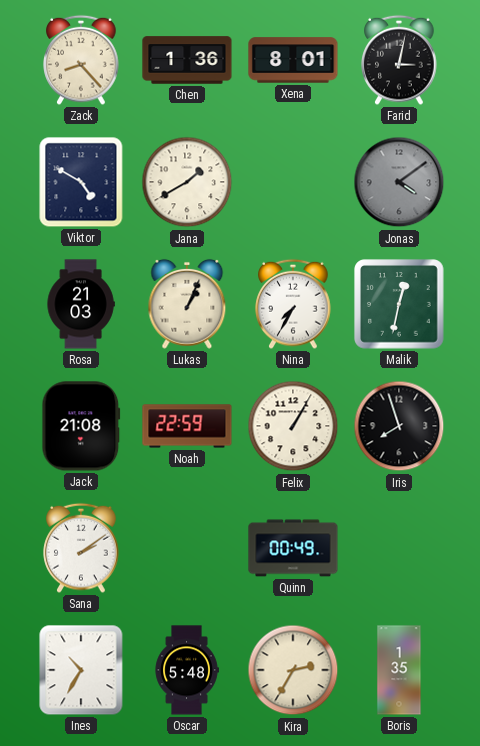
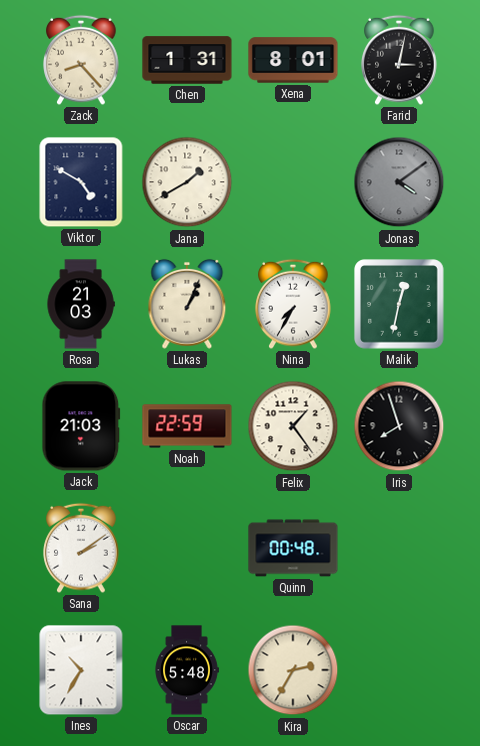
Chen: 1:36 -> 1:31 (187, 60)
Jack: 21:08 -> 21:03 (81, 426)
Felix: 1:05 -> 1:24 (293, 426)
Quinn: 00:49 -> 00:48 (293, 548)
Boris: 1:35 -> none (399, 670)
